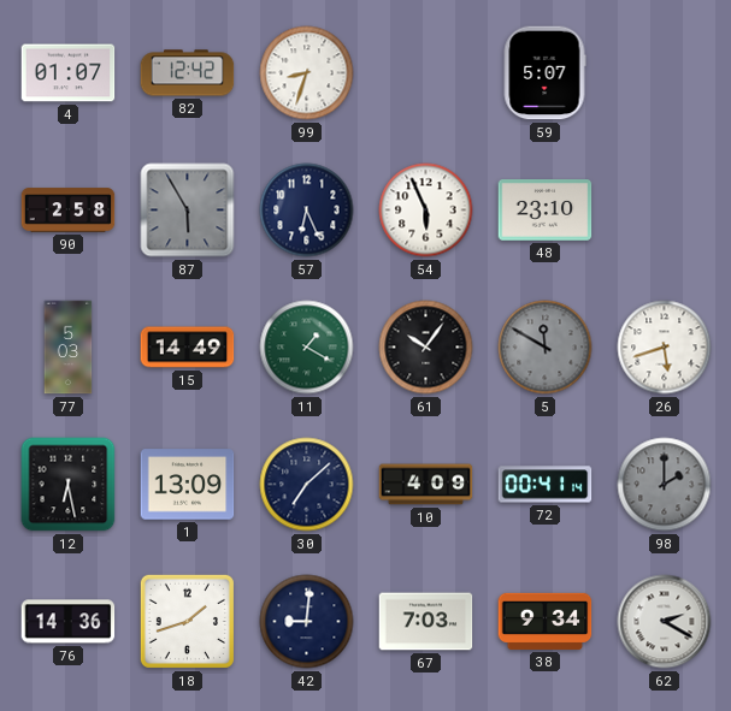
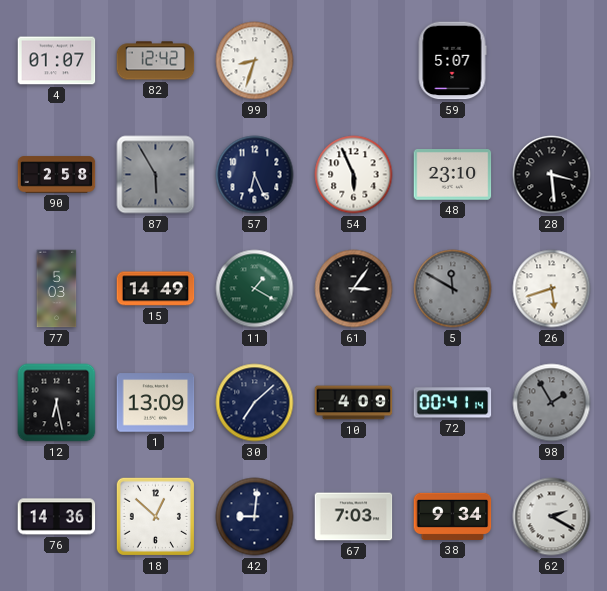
28: none -> 3:29 (552, 175)
61: 10:06 -> 3:06 (354, 289)
98: 2:00 -> 1:55 (552, 403)
18: 1:42 -> 12:52 (155, 516)
